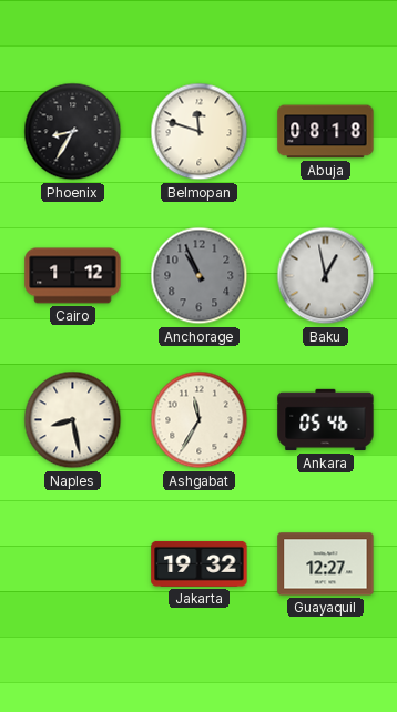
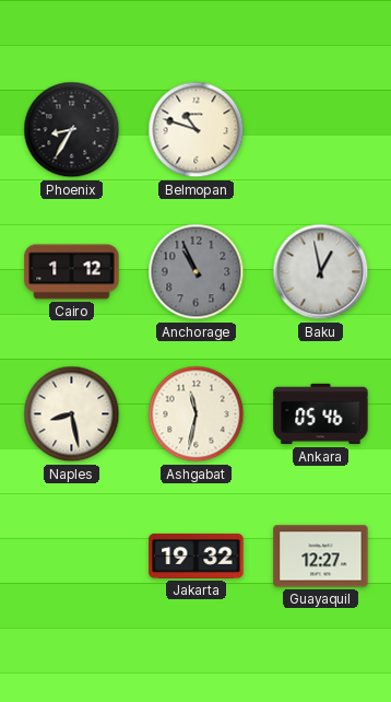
Belmopan: 11:48 -> 10:48 (197, 130)
Abuja: 08:18 -> none (326, 132)
Ashgabat: 11:35 -> 11:32 (197, 414)
